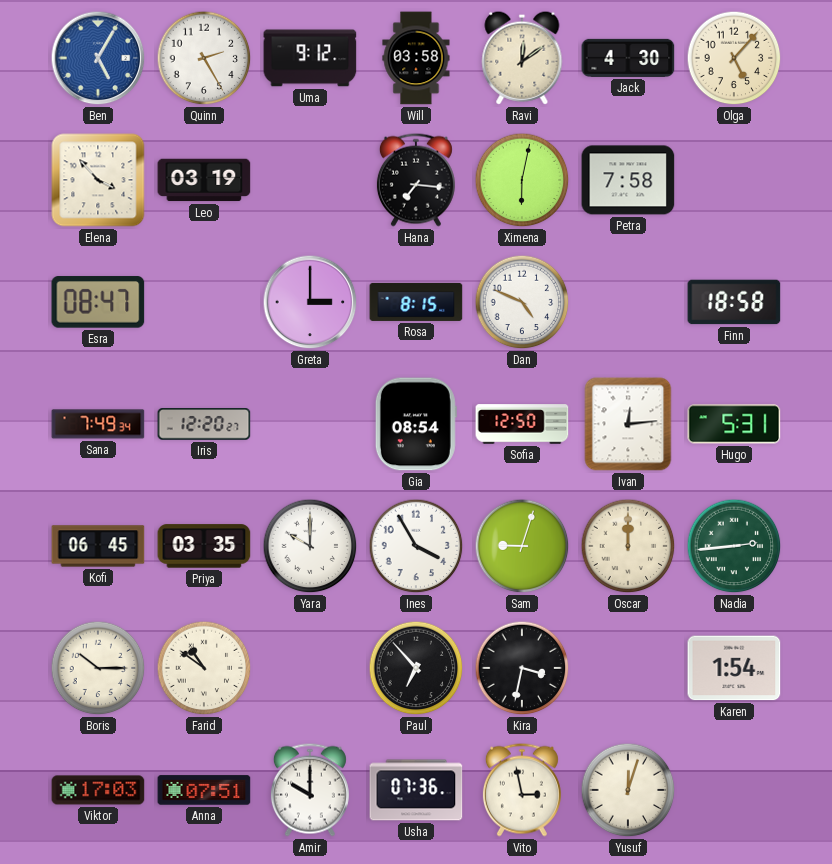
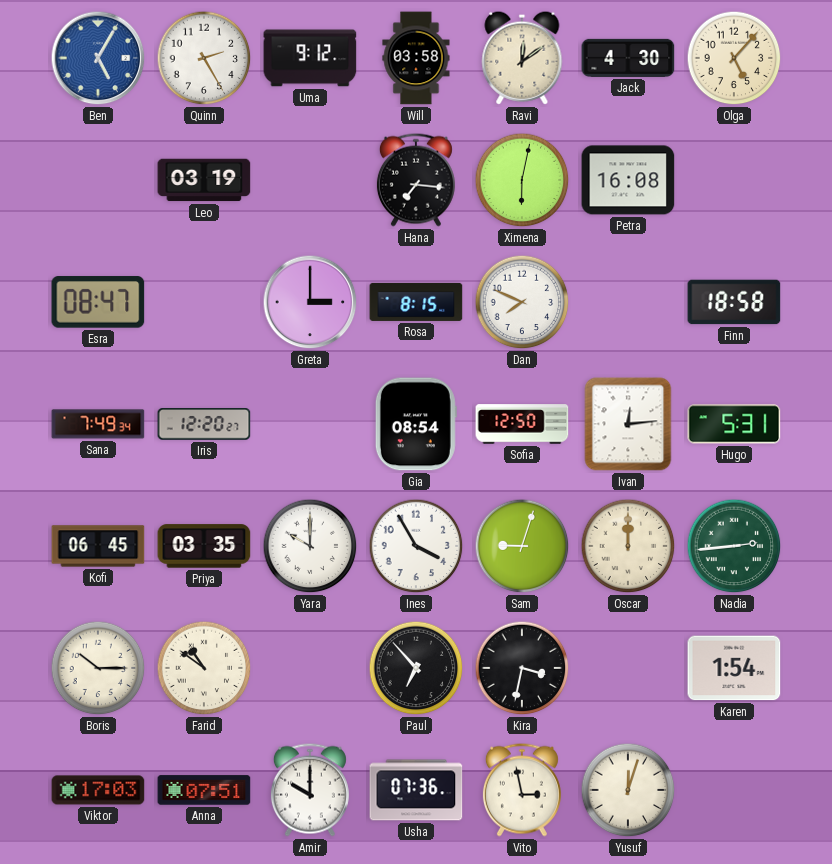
Elena: 3:53 -> none (98, 180)
Petra: 7:58 -> 16:08 (628, 180)
Dan: 4:49 -> 7:49 (522, 302)
